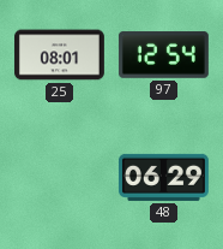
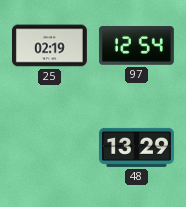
25: 08:01 -> 02:19 (49, 46)
48: 06:29 -> 13:29 (136, 147)
